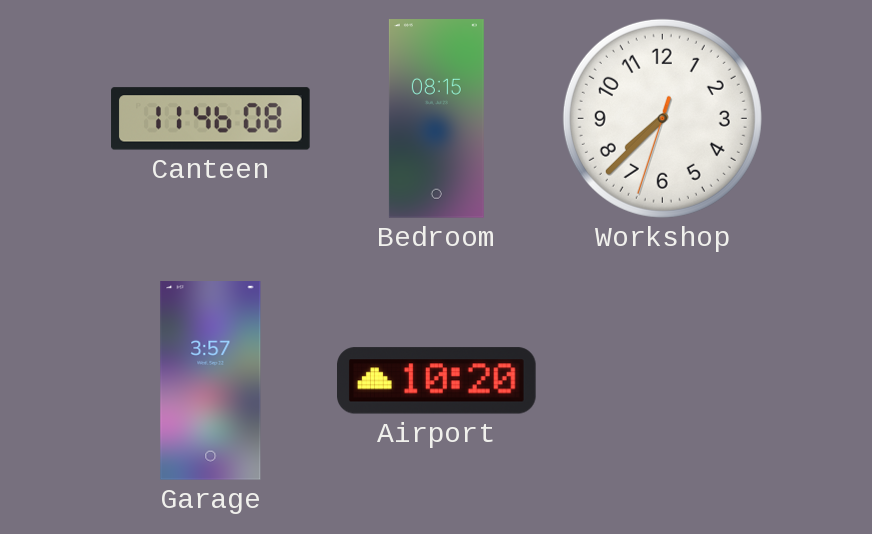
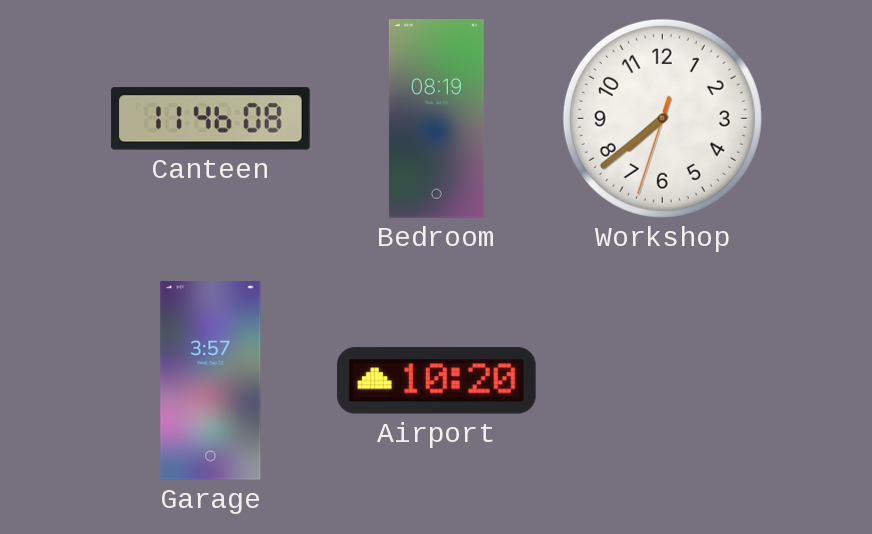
Bedroom: 08:15 -> 08:19 (436, 119)
Workshop: 7:37 -> 7:38 (662, 118)
